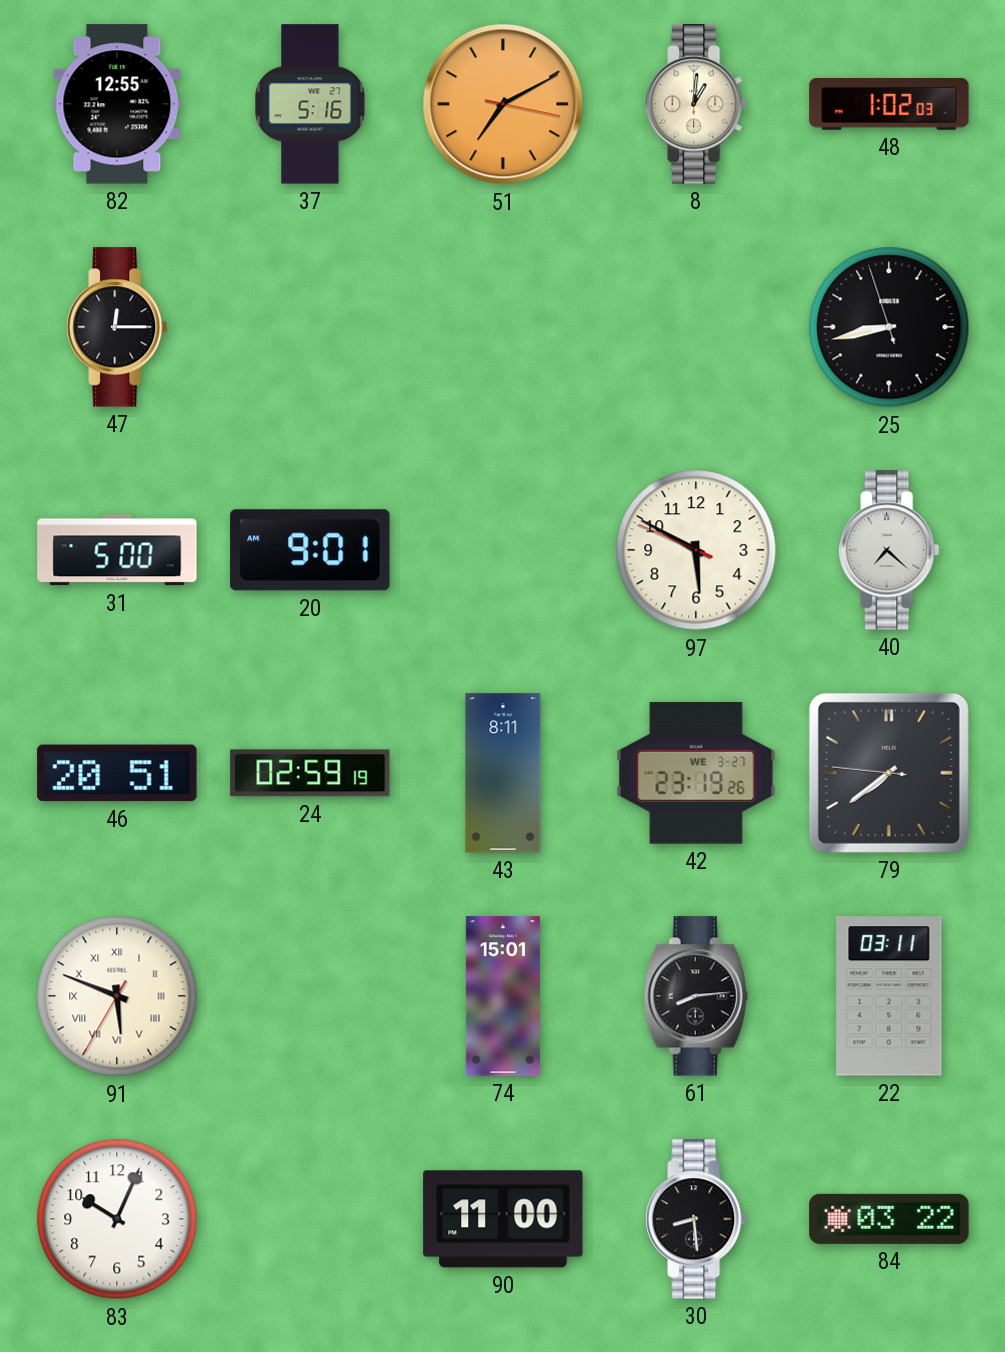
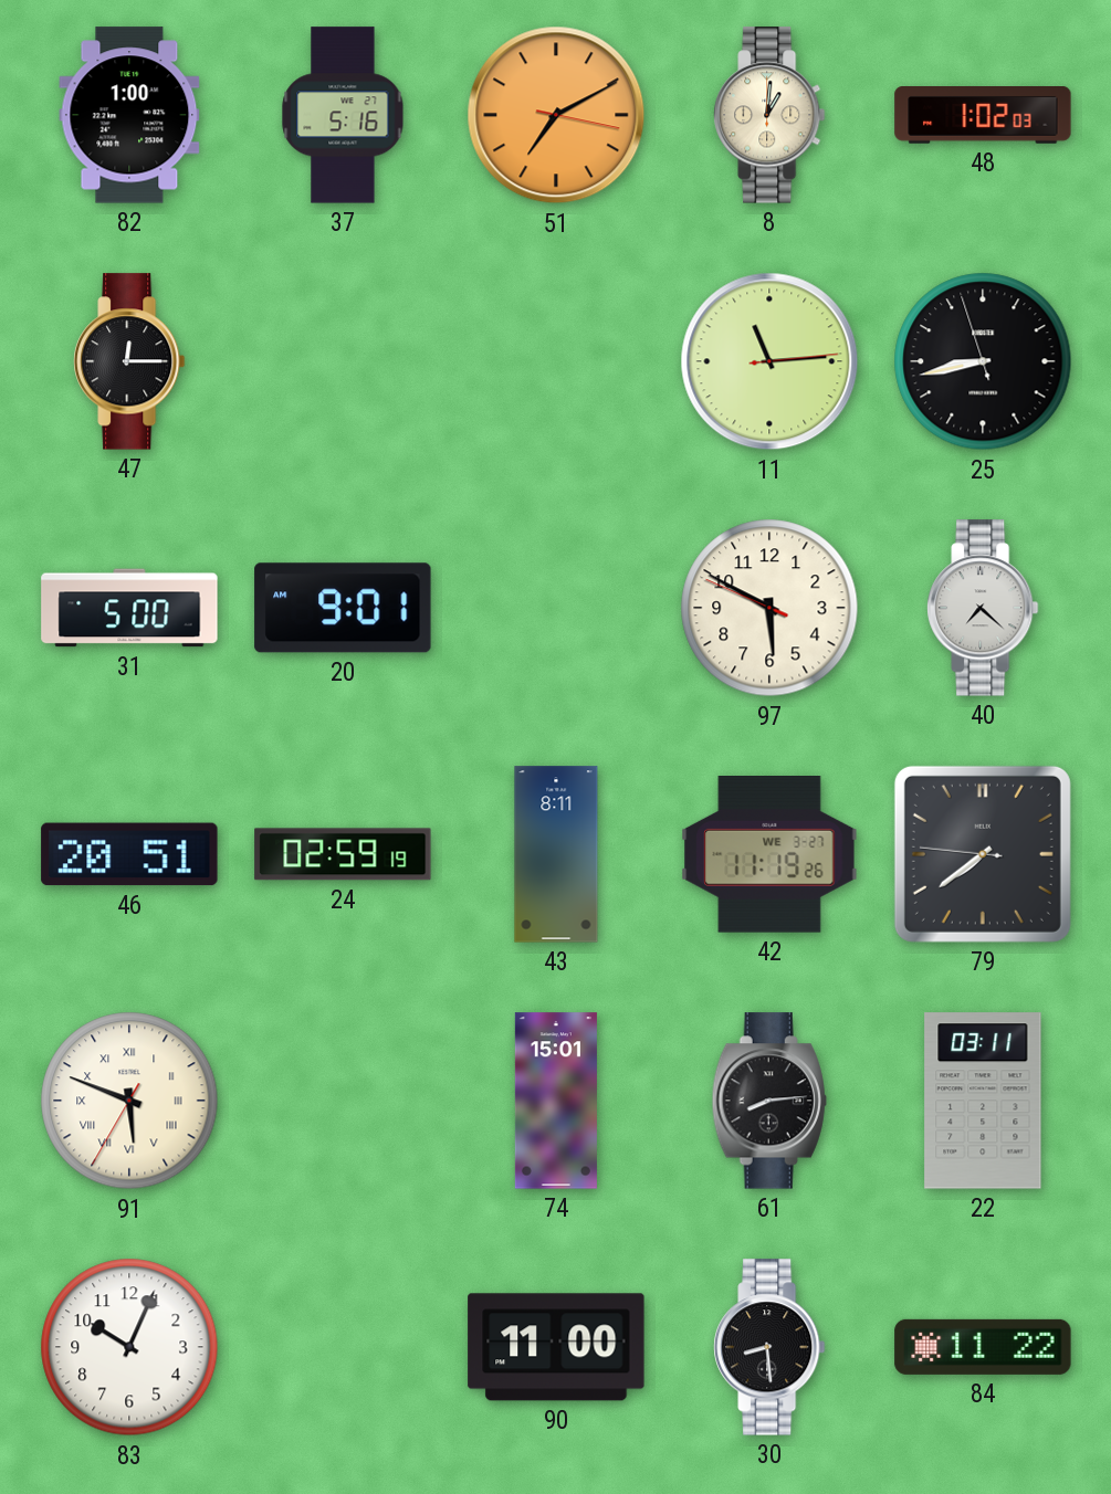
82: 12:55 -> 1:00 (129, 115)
11: none -> 11:14 (769, 361)
42: 23:19 -> 11:19 (769, 855)
84: 03:22 -> 11:22 (983, 1347)
